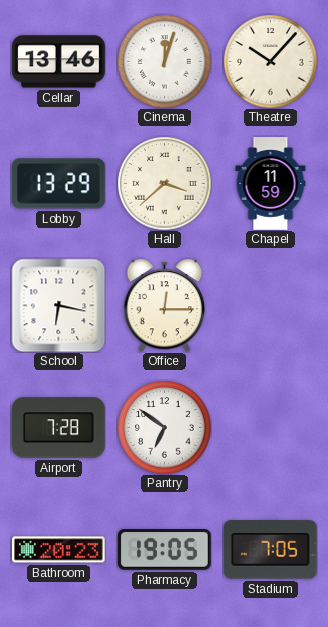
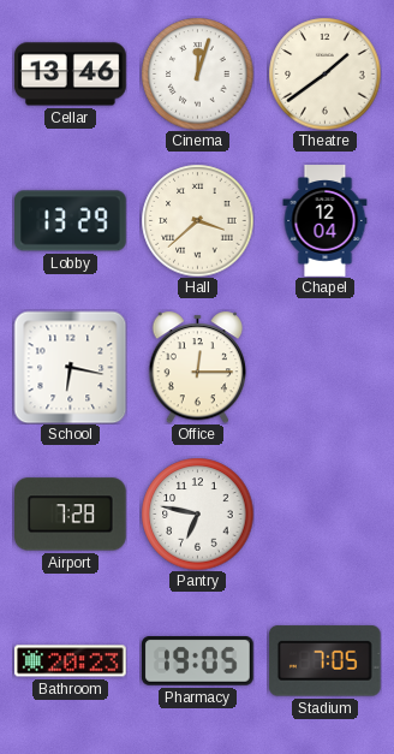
Theatre: 10:07 -> 1:39 (324, 73)
Chapel: 11:59 -> 12:04 (326, 221)
Pantry: 6:51 -> 6:47 (197, 513)
